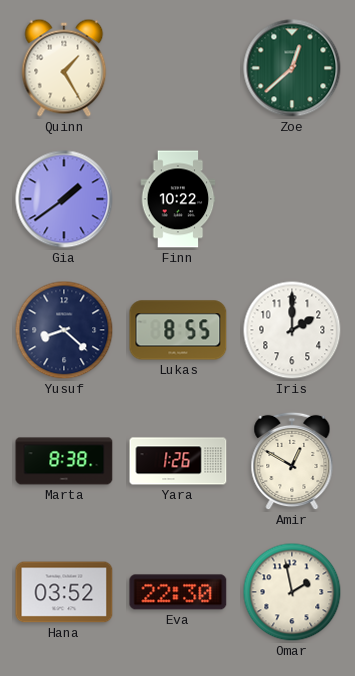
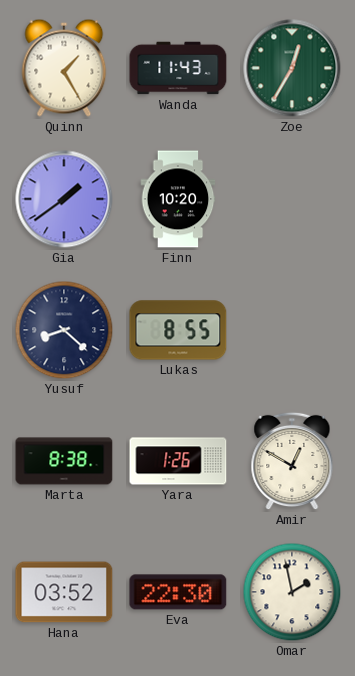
Wanda: none -> 11:43 (178, 68)
Zoe: 12:38 -> 12:35 (292, 68)
Finn: 10:22 -> 10:20 (178, 199)
Iris: 2:00 -> none (292, 330)
